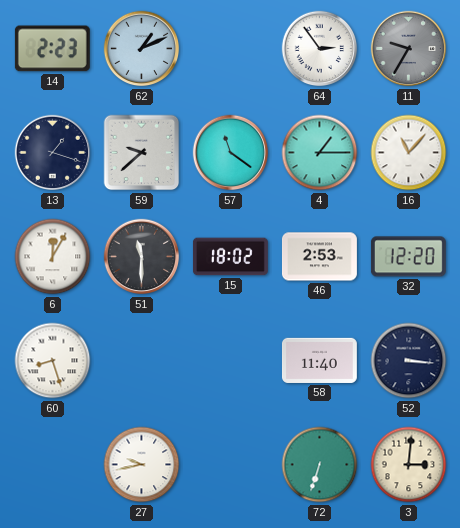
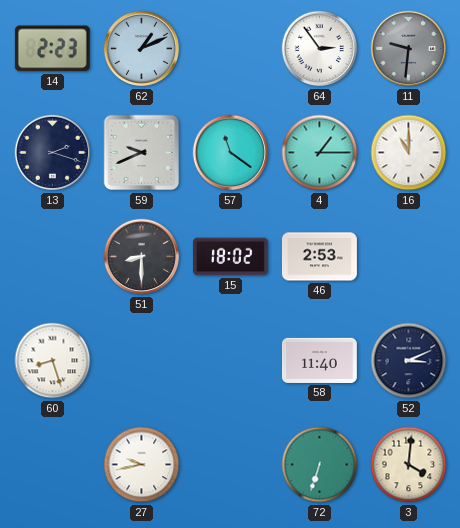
11: 9:35 -> 9:31 (409, 49)
13: 1:18 -> 2:18 (53, 153)
59: 9:38 -> 9:41 (142, 153)
16: 11:07 -> 11:00 (409, 153)
6: 12:05 -> none (53, 257)
51: 11:30 -> 8:30 (142, 257)
32: 12:20 -> none (408, 257)
52: 3:16 -> 3:11 (409, 361)
3: 3:01 -> 4:01 (409, 465)
